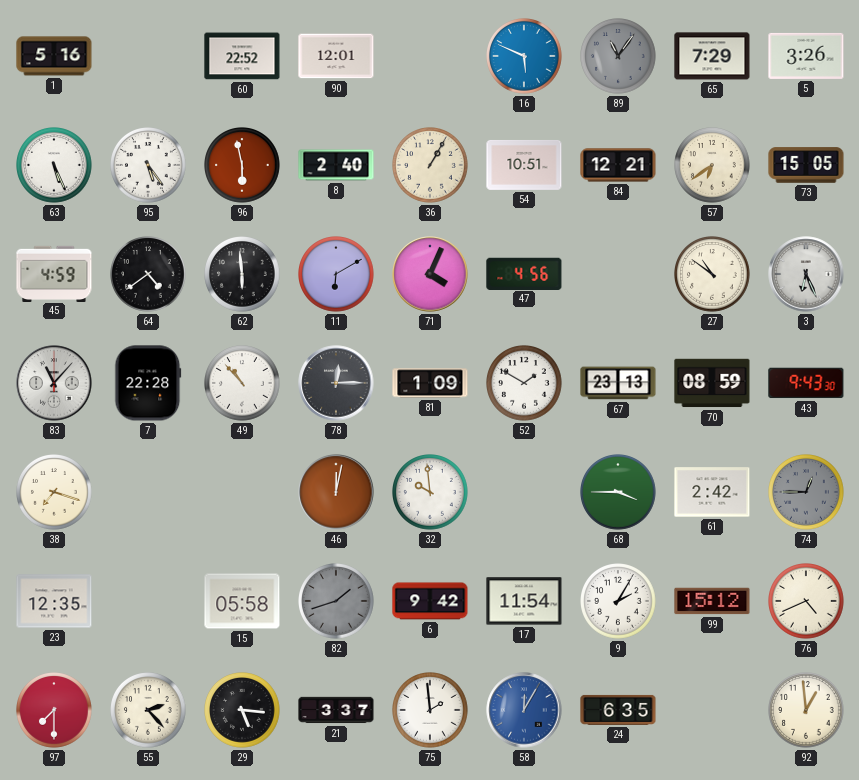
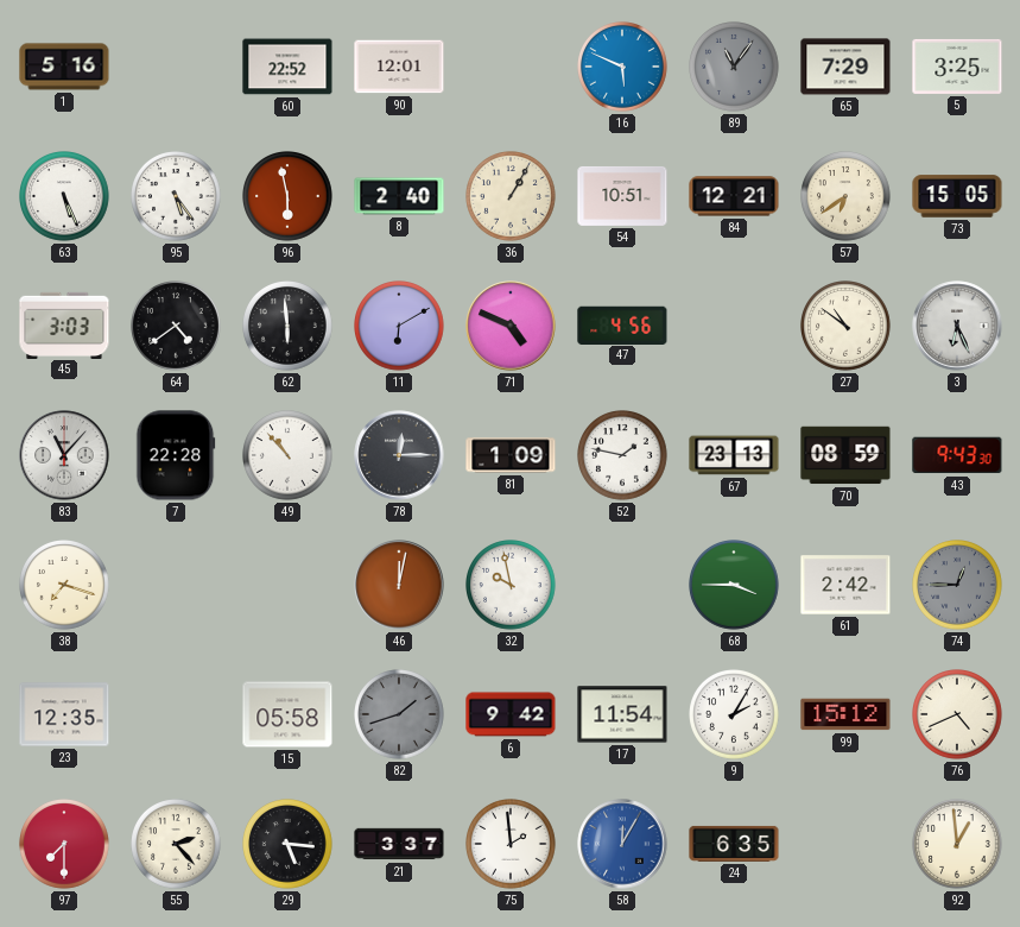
5: 3:26 -> 3:25 (957, 67)
45: 4:59 -> 3:03 (64, 324)
71: 4:04 -> 4:49 (511, 326)
52: 1:50 -> 1:47 (623, 456)
32: 9:59 -> 9:58 (512, 586)
